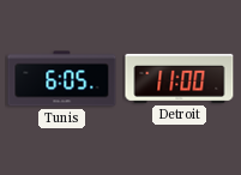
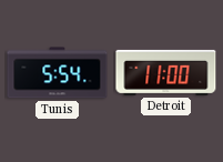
Tunis: 6:05 -> 5:54 (58, 73)
